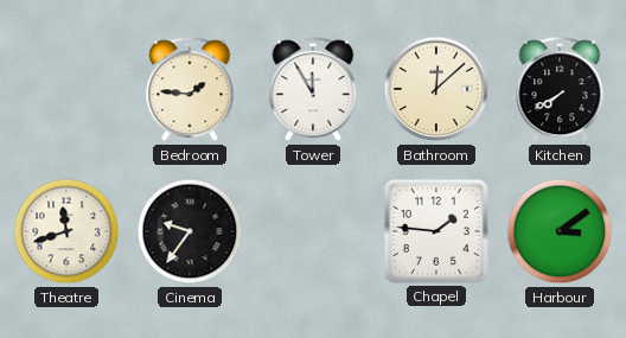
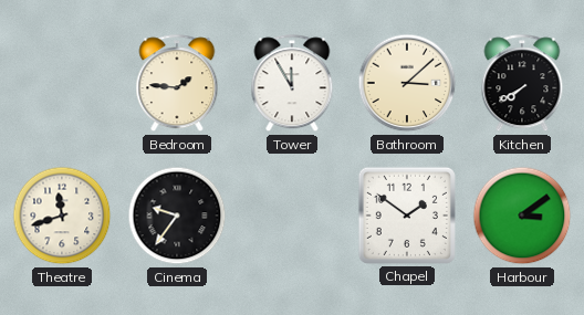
Bathroom: 12:08 -> 3:08 (407, 83)
Chapel: 1:46 -> 1:51 (407, 216)
